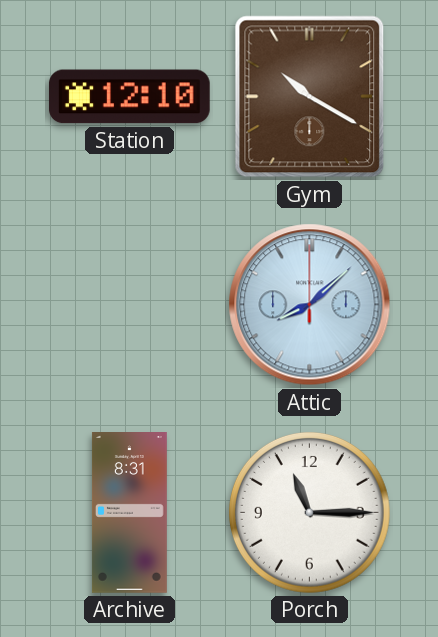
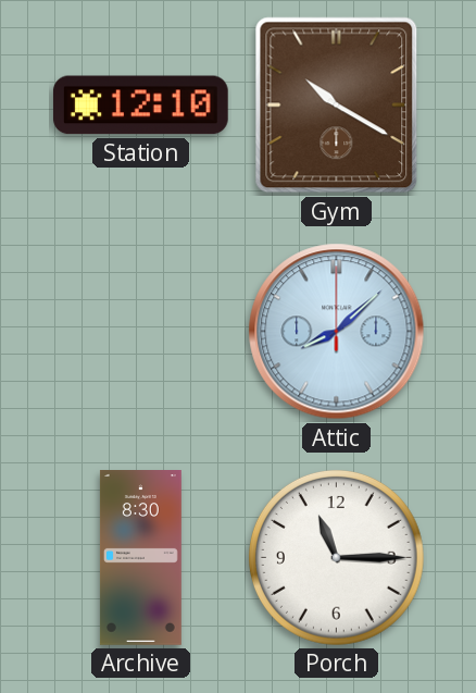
Archive: 8:31 -> 8:30 (140, 558)
